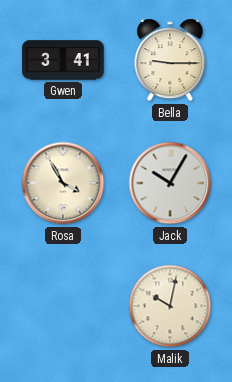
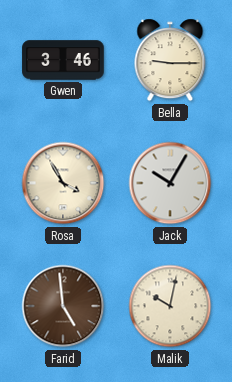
Gwen: 3:41 -> 3:46 (63, 60)
Farid: none -> 4:59 (63, 306)
